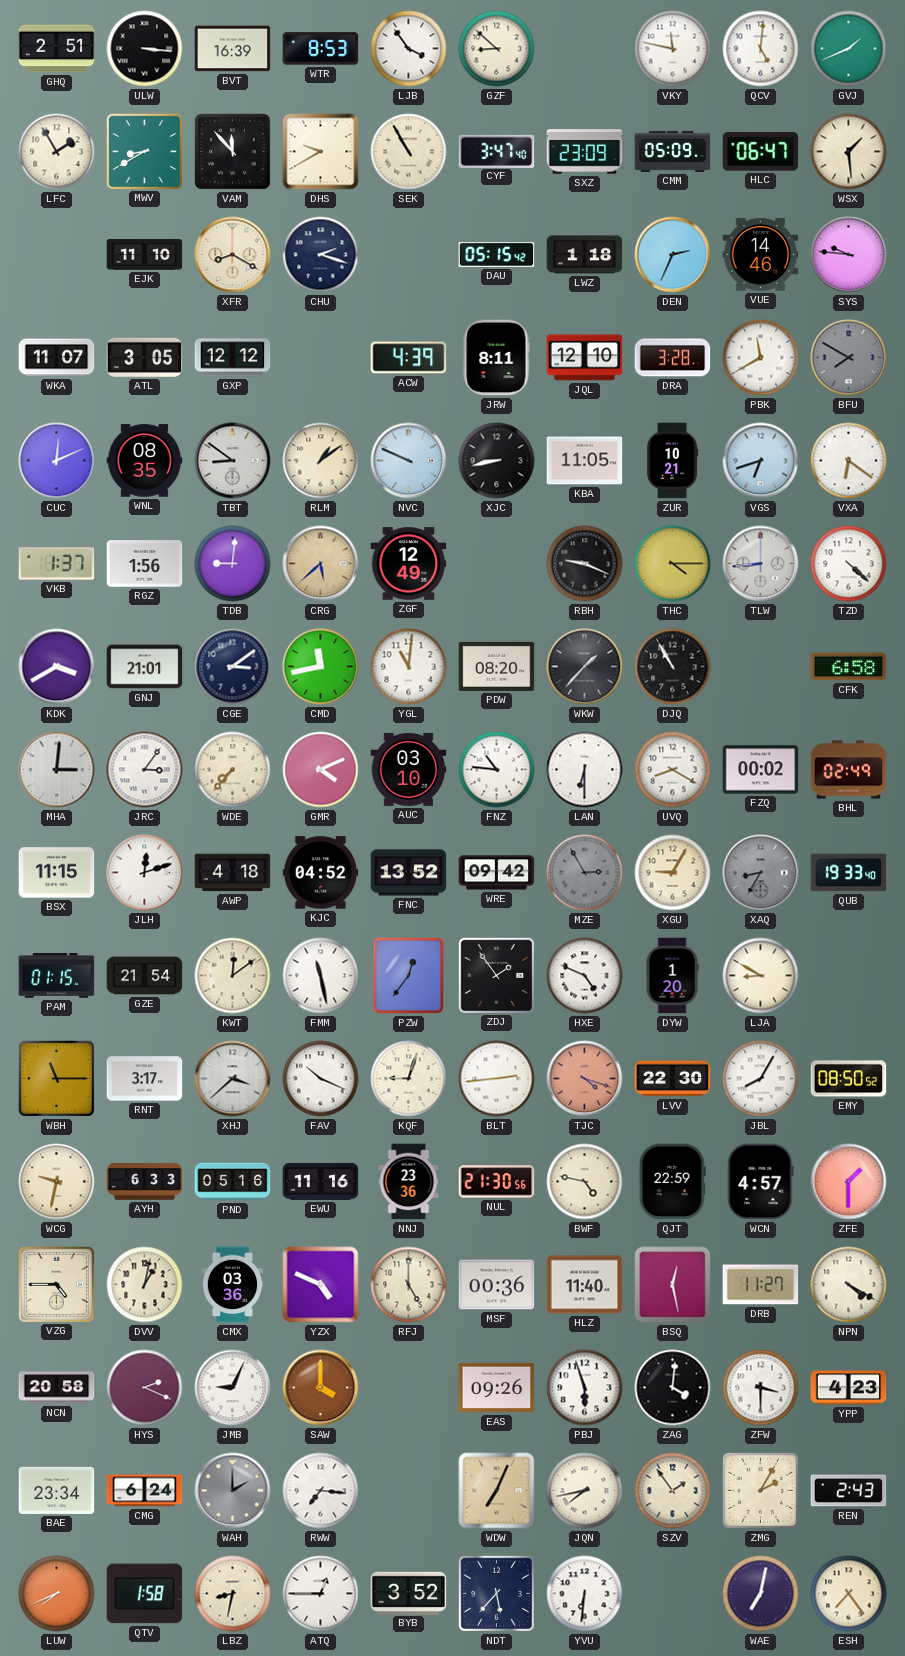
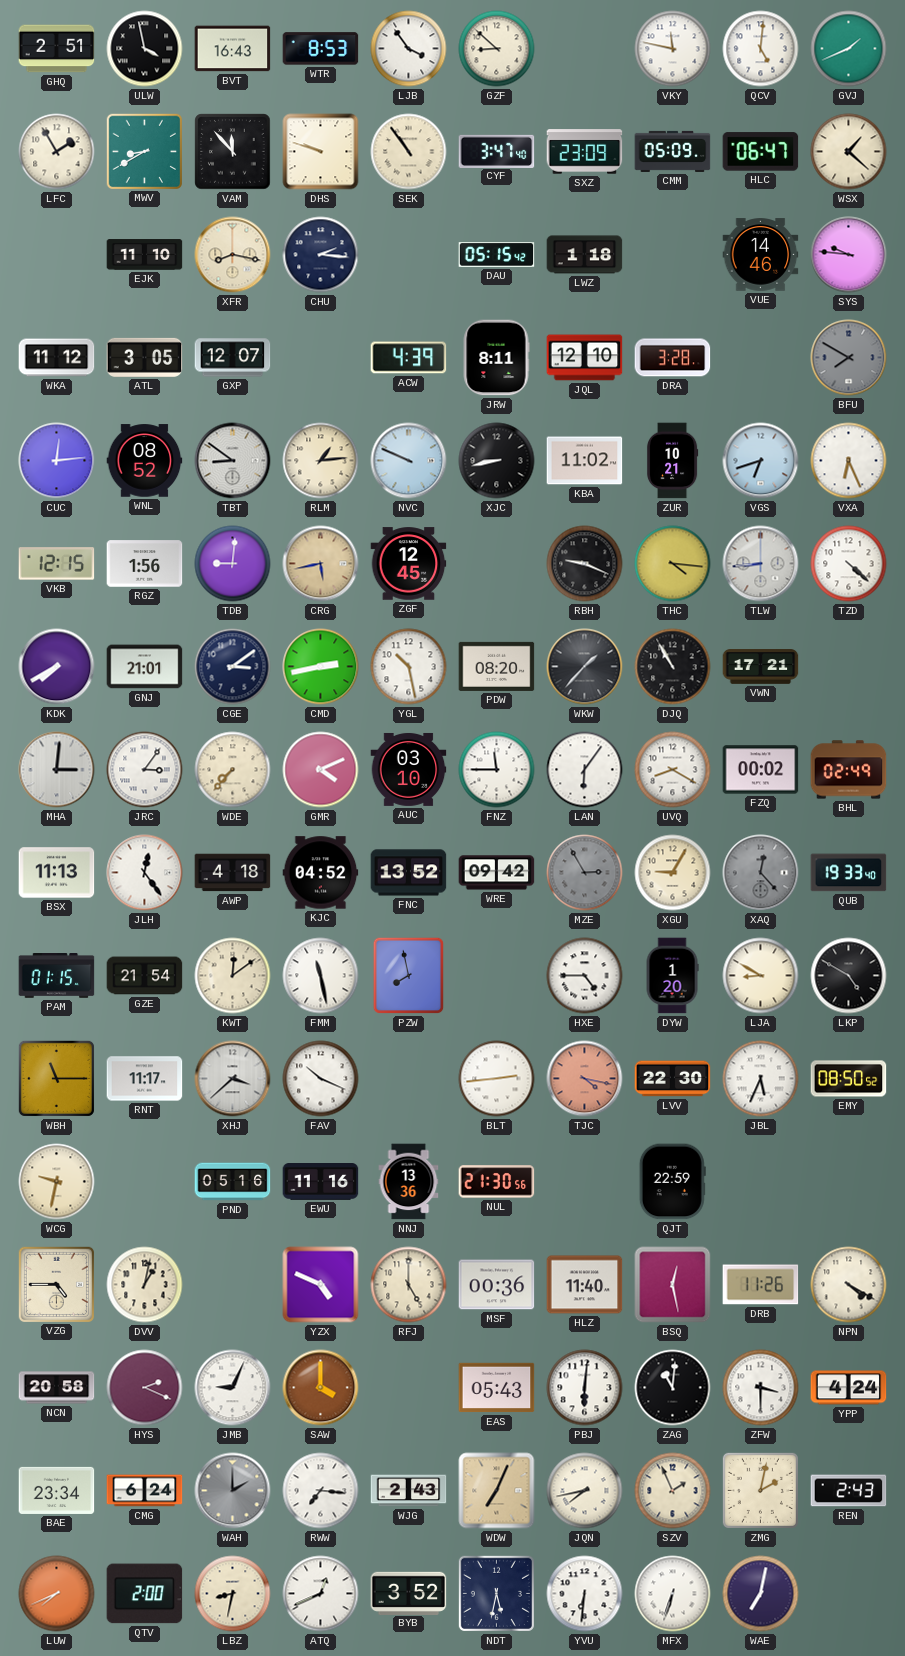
ULW: 3:16 -> 3:58 (145, 49)
BVT: 16:39 -> 16:43 (233, 49)
DHS: 9:40 -> 9:48 (321, 152)
SEK: 10:55 -> 10:54 (409, 152)
WSX: 1:29 -> 1:22 (849, 152)
XFR: 8:20 -> 8:17 (233, 255)
CHU: 2:18 -> 2:16 (321, 255)
DEN: 2:34 -> none (673, 255)
WKA: 11:07 -> 11:12 (57, 358)
GXP: 12:12 -> 12:07 (233, 358)
PBK: 11:40 -> none (761, 358)
CUC: 12:11 -> 12:14 (57, 461)
WNL: 08:35 -> 08:52 (145, 461)
RLM: 1:09 -> 1:14 (321, 461)
KBA: 11:05 -> 11:02 (585, 461)
VXA: 6:21 -> 6:26 (849, 461)
VKB: 1:37 -> 12:15 (57, 564)
CRG: 5:38 -> 5:43 (321, 564)
ZGF: 12:49 -> 12:45 (409, 564)
THC: 4:15 -> 4:16 (673, 564)
KDK: 3:40 -> 7:40 (57, 667)
CMD: 11:43 -> 2:43 (321, 667)
YGL: 11:01 -> 10:28 (409, 667)
VWN: none -> 17:21 (761, 667)
CFK: 6:58 -> none (849, 667)
FNZ: 10:46 -> 11:45 (497, 770)
LAN: 6:30 -> 6:06 (585, 770)
BSX: 11:15 -> 11:13 (57, 873)
JLH: 12:12 -> 12:24 (145, 873)
XAQ: 8:35 -> 12:23 (761, 873)
PZW: 12:36 -> 7:58 (409, 976)
ZDJ: 1:54 -> none (496, 975)
HXE: 4:49 -> 4:45 (585, 976)
LKP: none -> 4:50 (849, 976)
RNT: 3:17 -> 11:17 (145, 1079)
KQF: 9:03 -> none (409, 1079)
TJC: 4:18 -> 4:17 (585, 1079)
JBL: 8:05 -> 5:34 (761, 1079)
AYH: 6:33 -> none (145, 1182)
NNJ: 23:36 -> 13:36 (409, 1182)
BWF: 4:47 -> none (585, 1182)
WCN: 4:57 -> none (761, 1182)
ZFE: 1:30 -> none (849, 1182)
CMX: 03:36 -> none (233, 1285)
DRB: 11:27 -> 11:26 (761, 1285)
EAS: 09:26 -> 05:43 (497, 1388)
PBJ: 5:57 -> 6:01 (585, 1388)
ZAG: 4:01 -> 11:01 (673, 1388)
YPP: 4:23 -> 4:24 (849, 1388)
WJG: none -> 2:43 (409, 1491)
SZV: 1:54 -> 1:56 (673, 1491)
ZMG: 2:05 -> 2:02 (760, 1490)
QTV: 1:58 -> 2:00 (145, 1594)
ATQ: 12:45 -> 12:41 (321, 1594)
NDT: 5:37 -> 5:32 (496, 1593)
MFX: none -> 6:33 (673, 1594)
ESH: 7:24 -> none (849, 1594)
